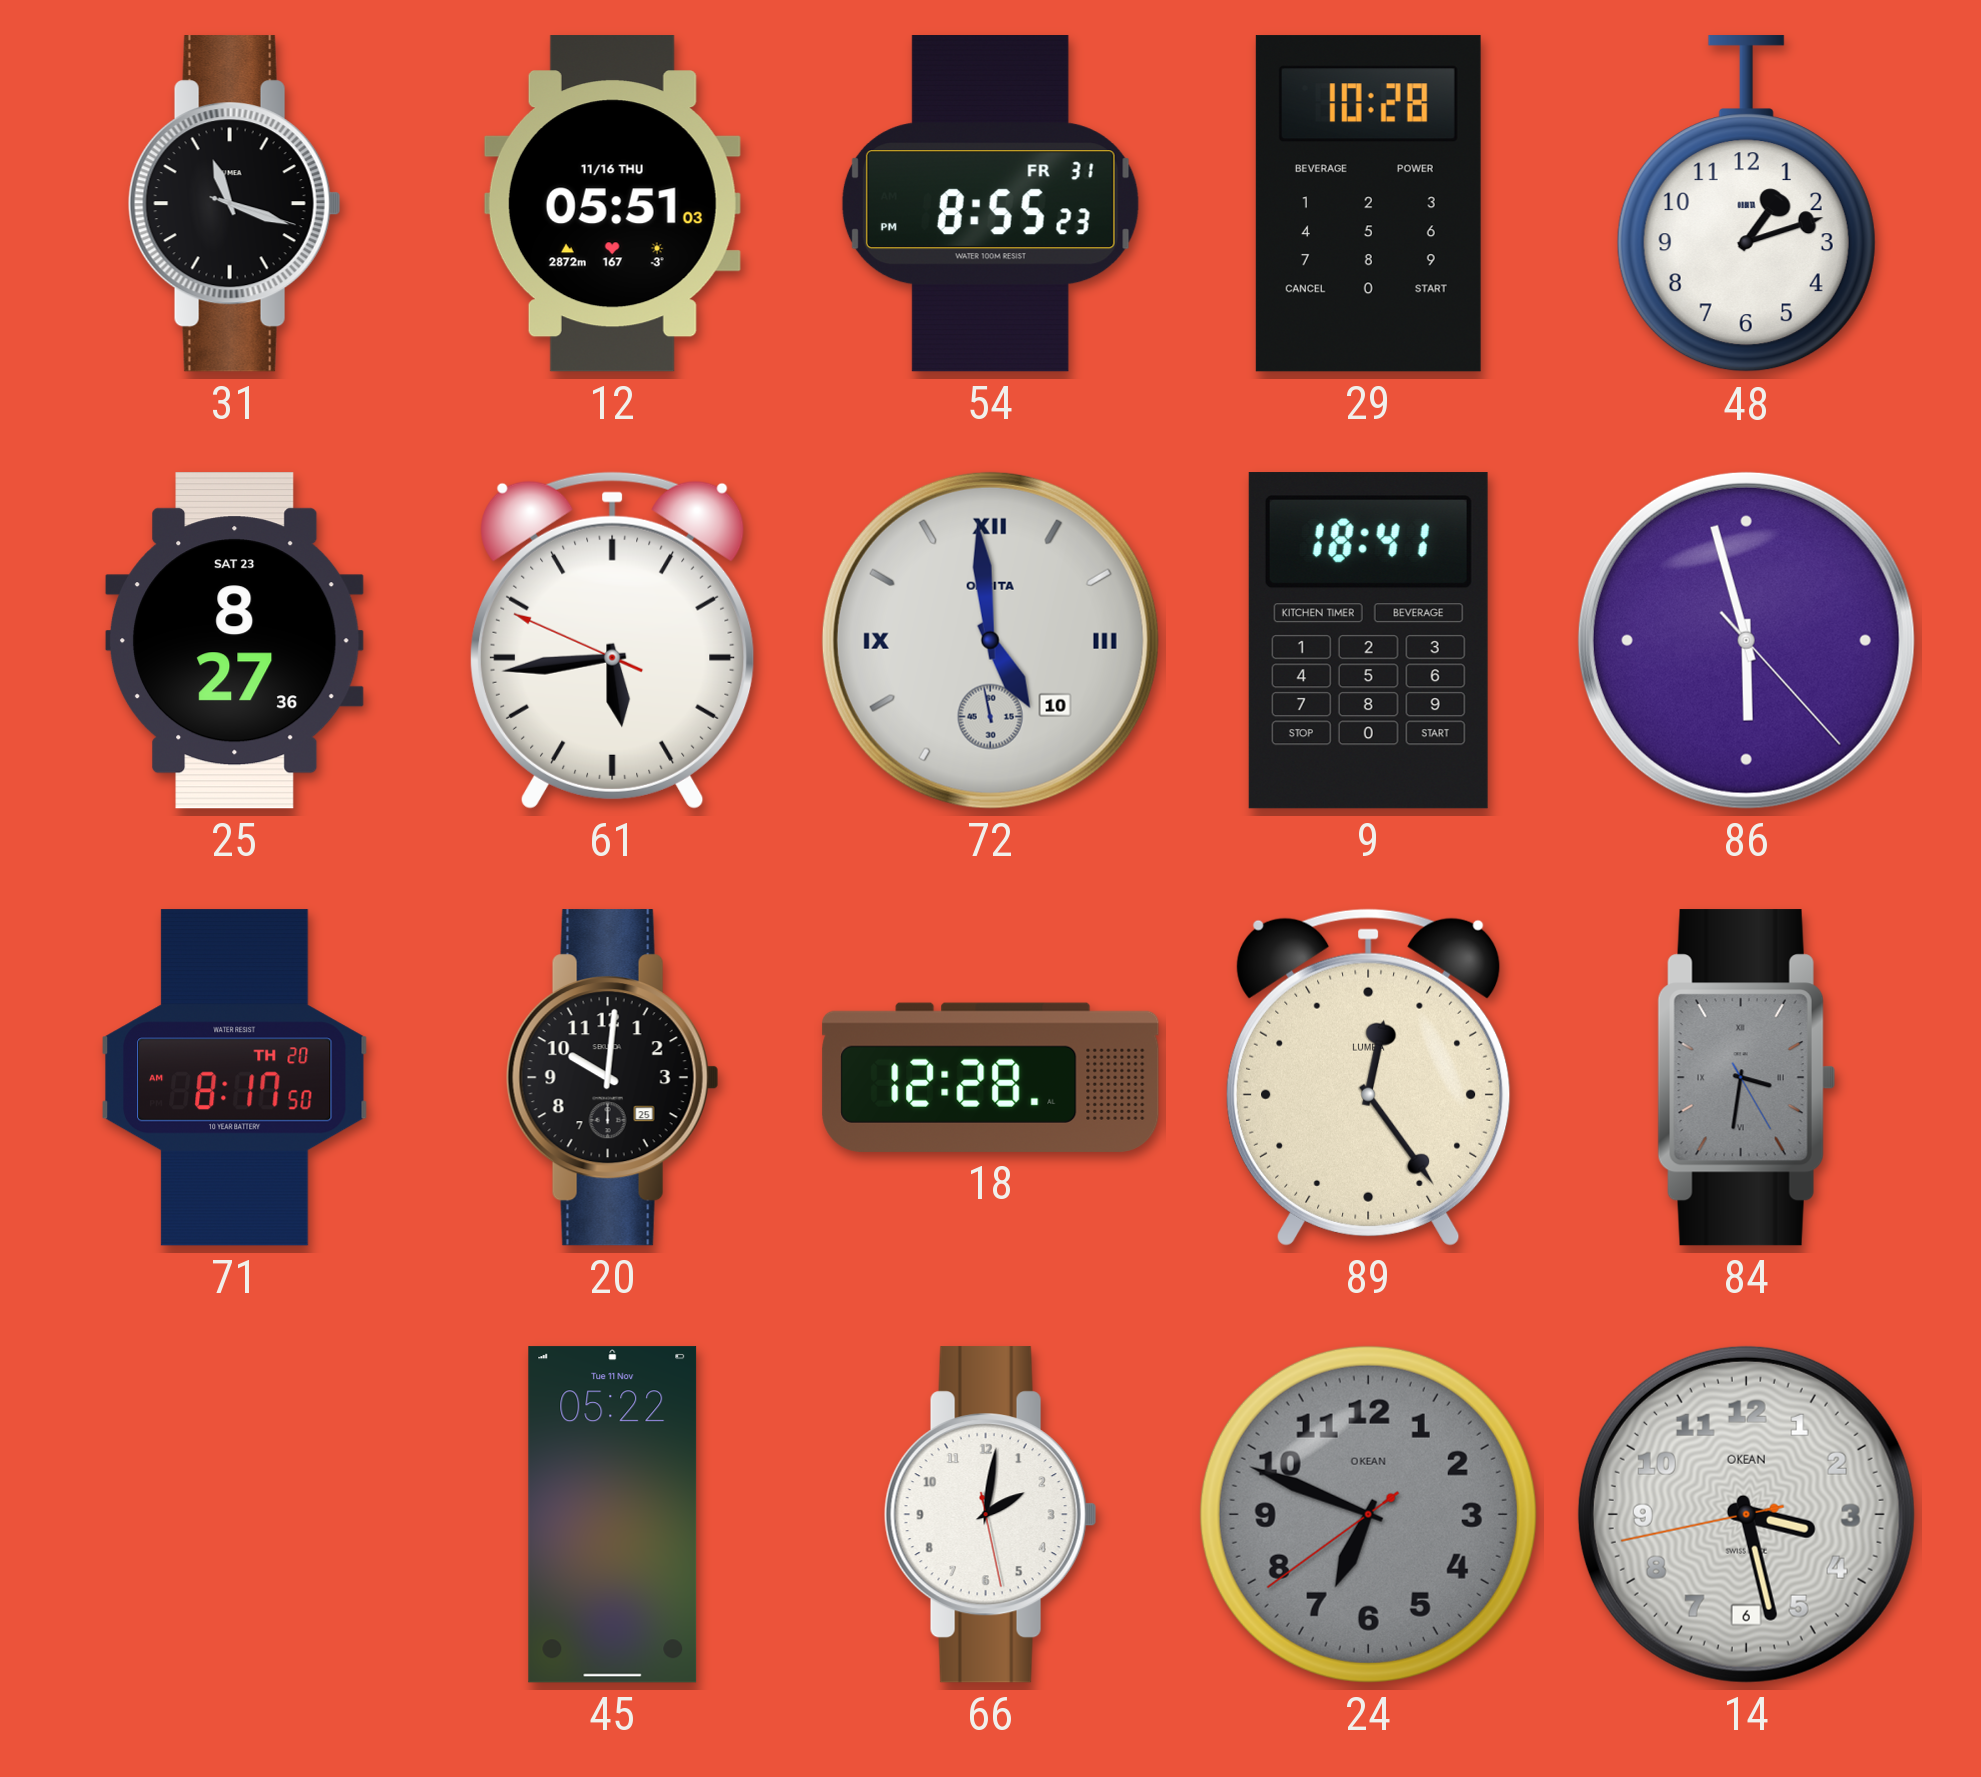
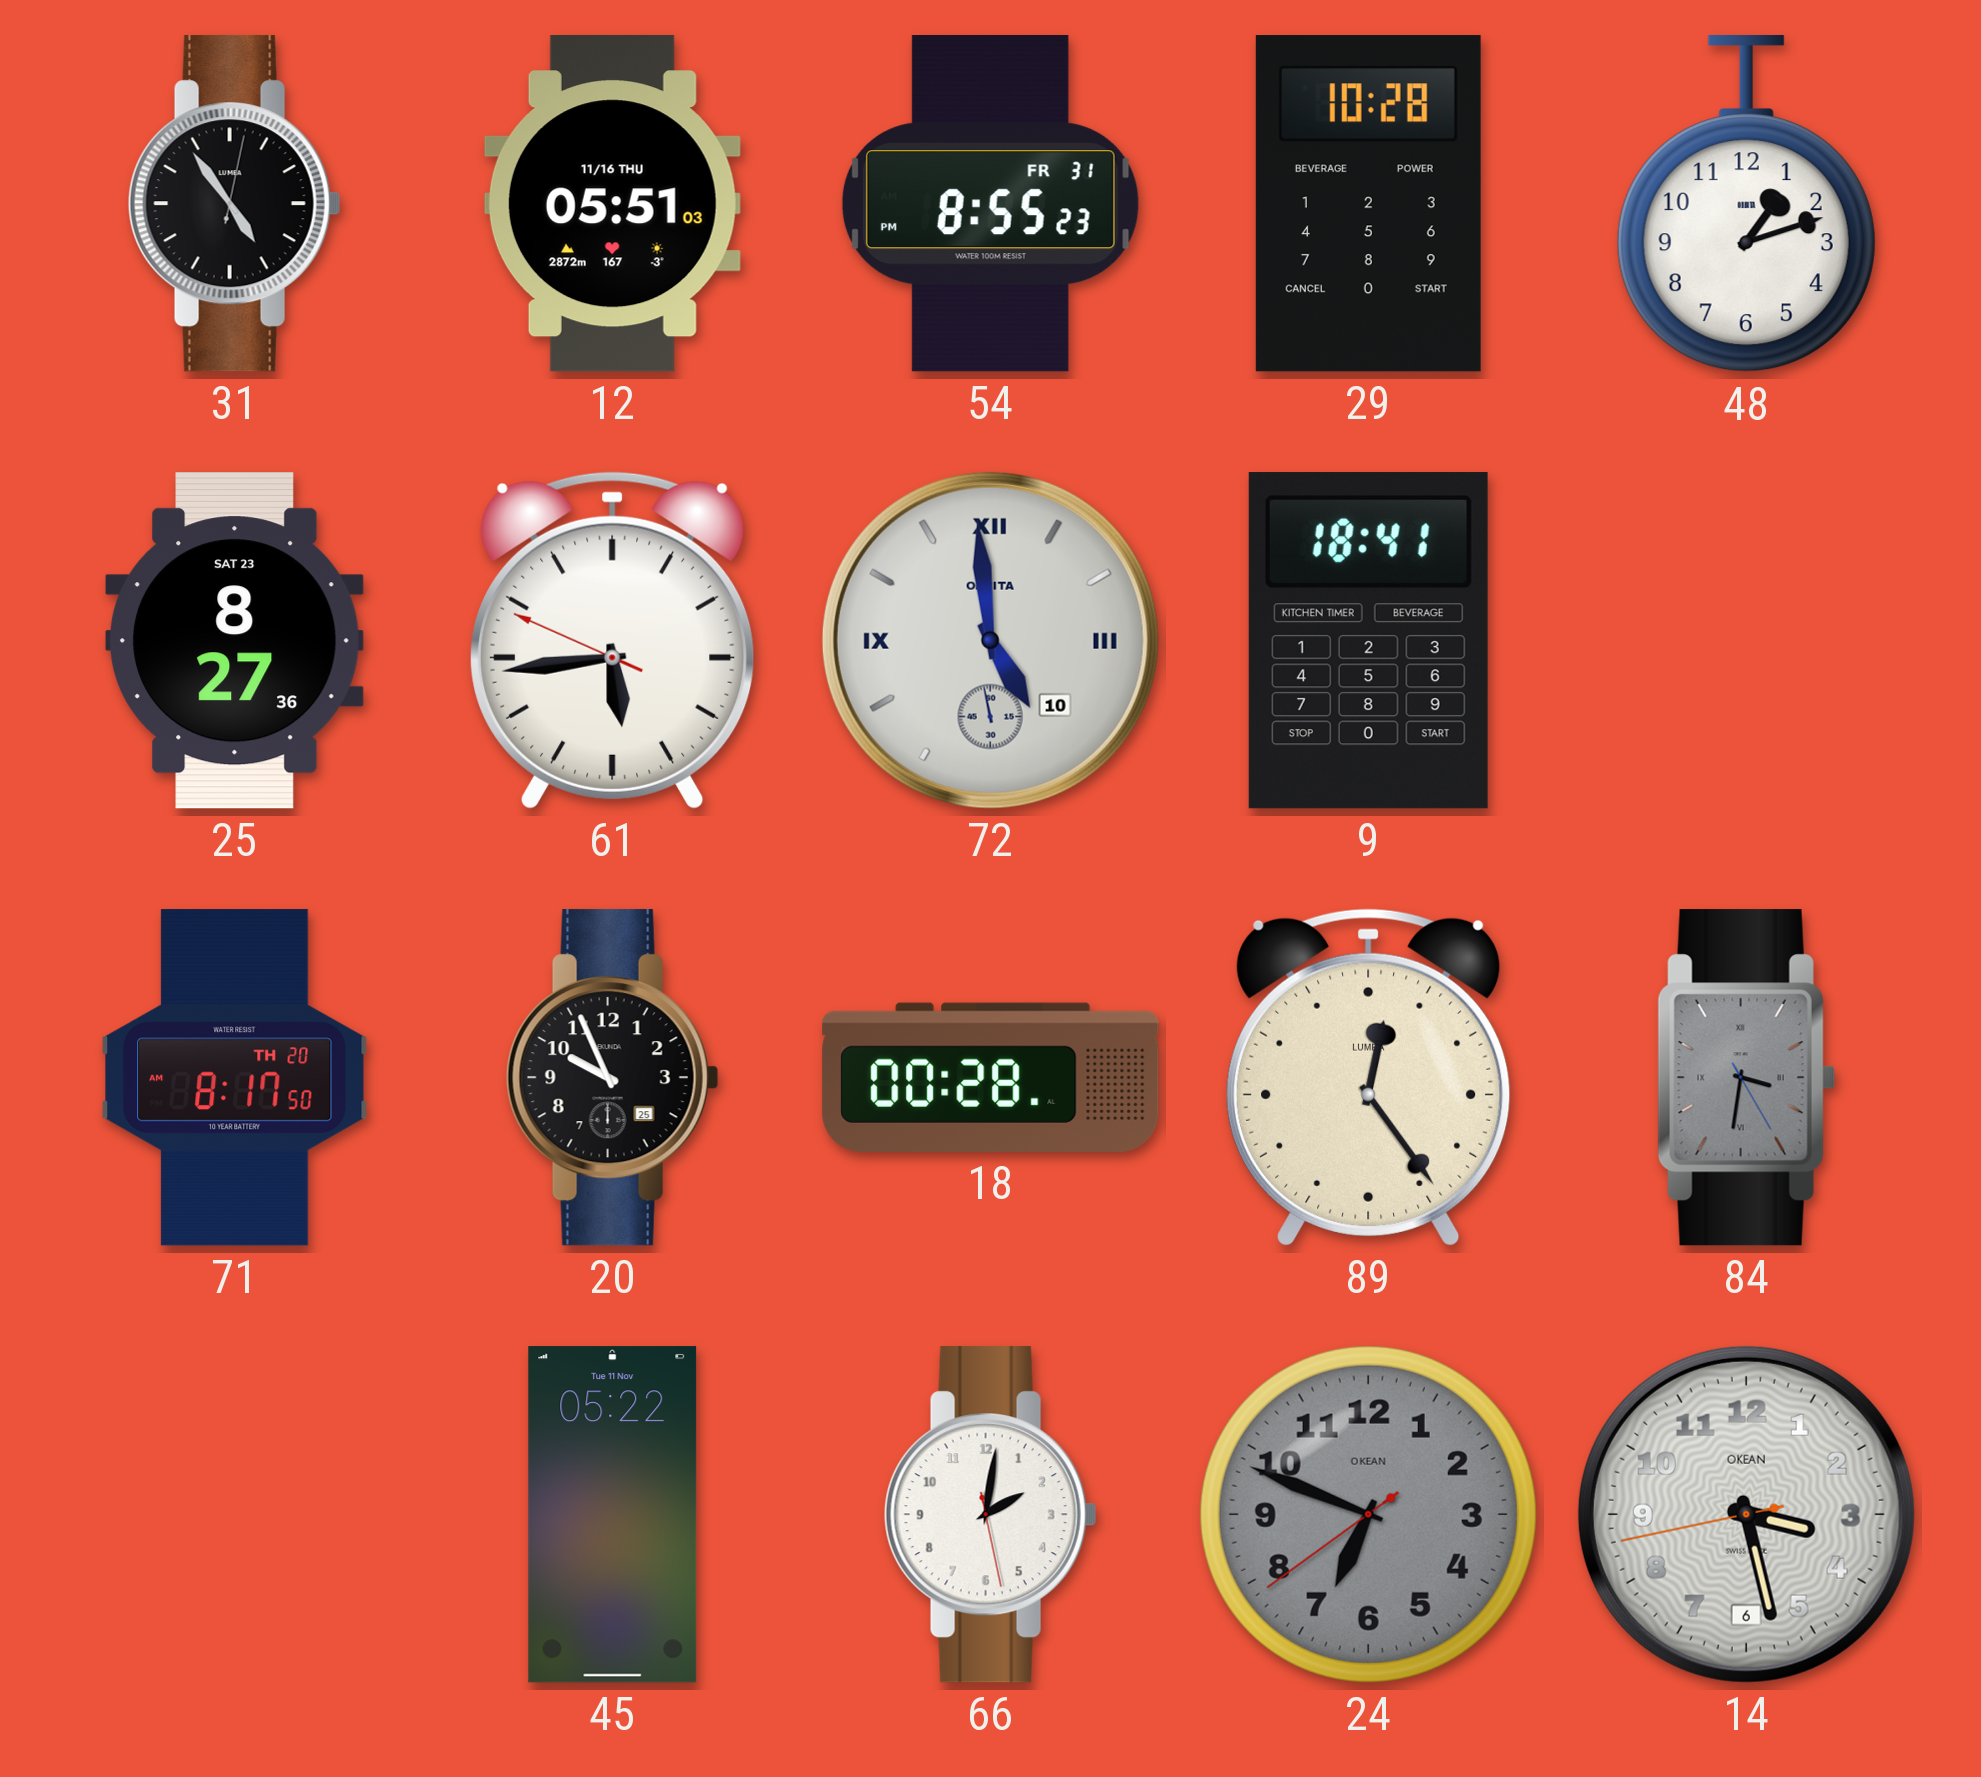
31: 11:18 -> 4:54 (234, 204)
86: 5:57 -> none (1746, 640)
20: 10:01 -> 9:56 (612, 1078)
18: 12:28 -> 00:28 (991, 1077)
